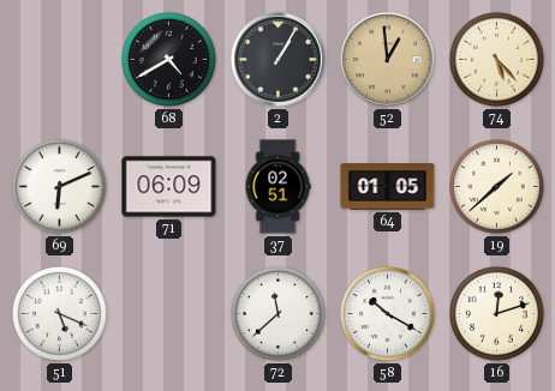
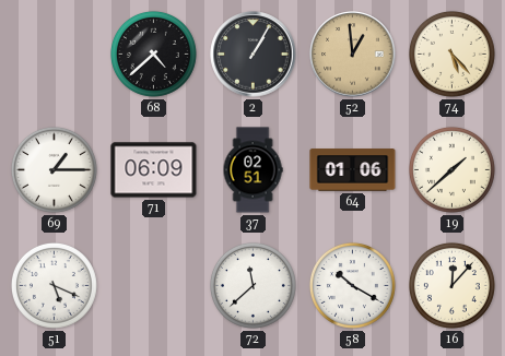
68: 4:40 -> 4:38 (153, 54)
69: 6:11 -> 1:15 (54, 169)
64: 01:05 -> 01:06 (353, 170)
16: 12:12 -> 12:07 (451, 285)
